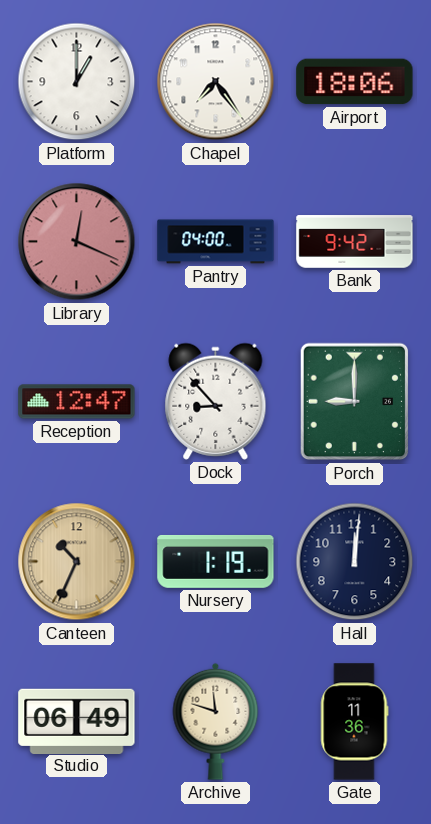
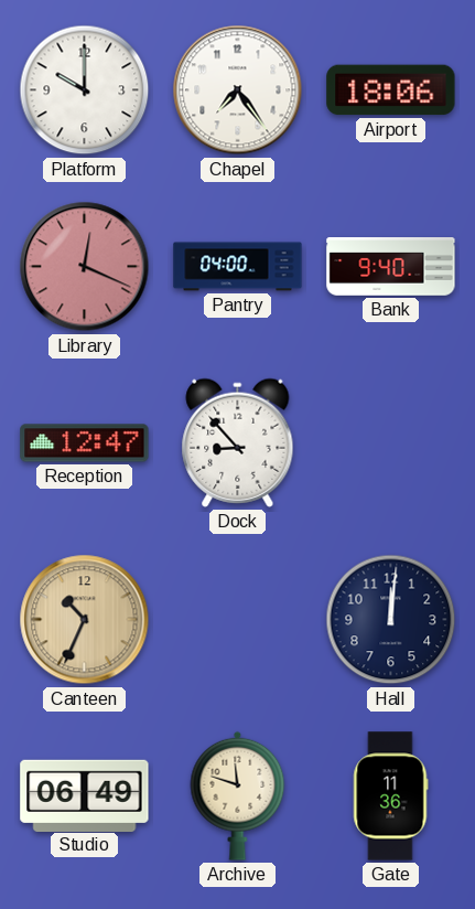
Platform: 1:00 -> 10:00 (85, 90)
Bank: 9:42 -> 9:40 (391, 267)
Porch: 9:00 -> none (355, 402)
Nursery: 1:19 -> none (216, 561)
